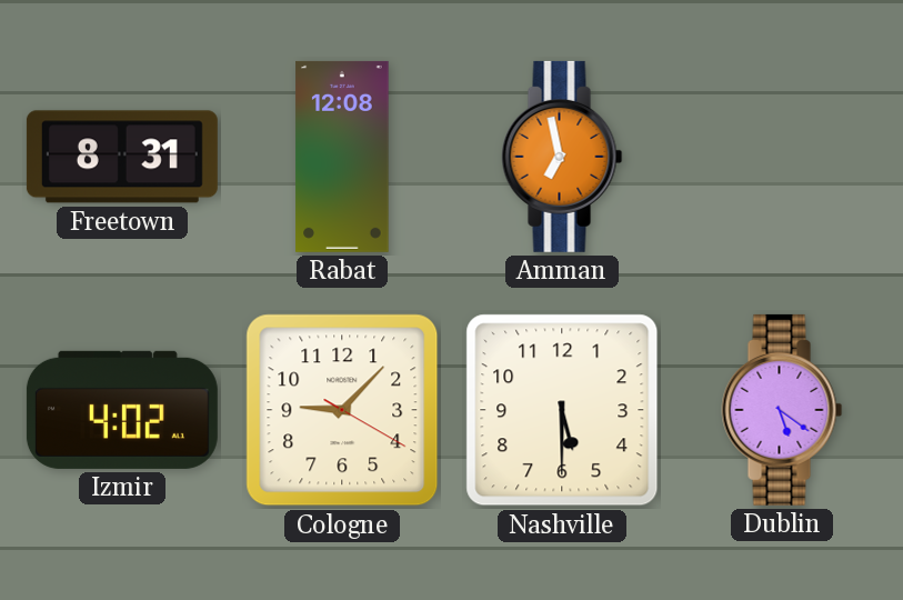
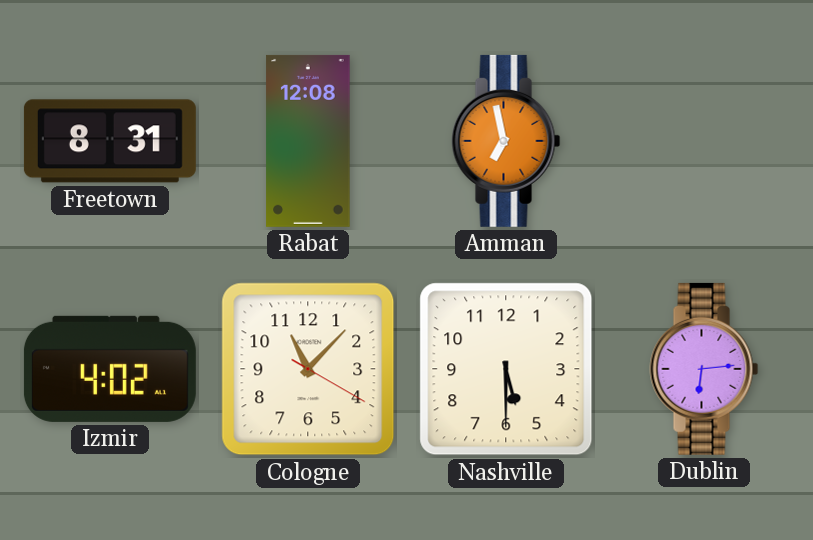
Cologne: 9:07 -> 11:07 (308, 369)
Dublin: 5:21 -> 6:14 (704, 369)
